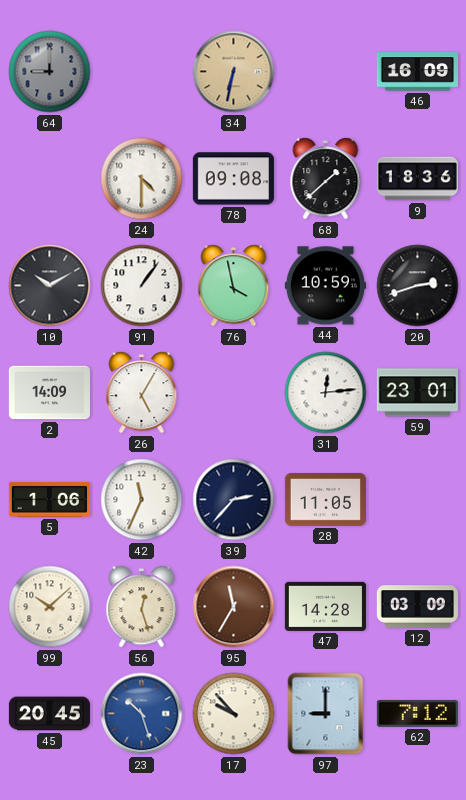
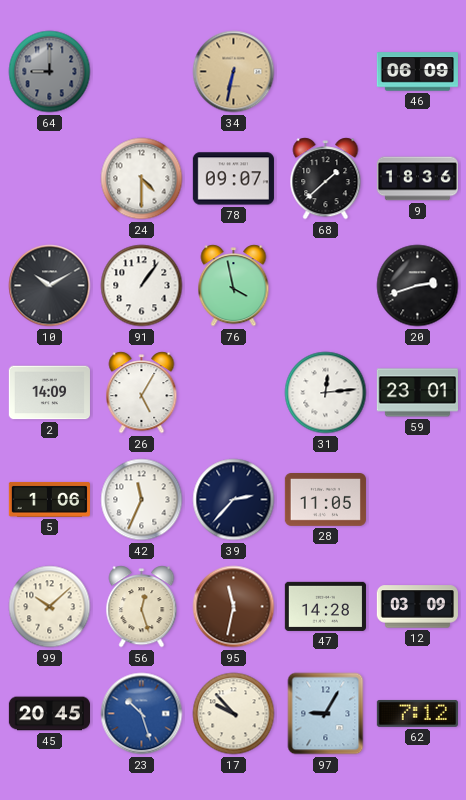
46: 16:09 -> 06:09 (417, 72)
78: 09:08 -> 09:07 (233, 179)
44: 10:59 -> none (325, 286)
95: 11:35 -> 11:32 (234, 607)
97: 9:00 -> 9:05 (326, 714)
